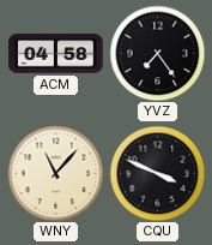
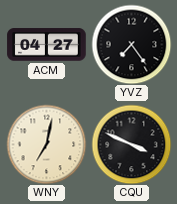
ACM: 04:58 -> 04:27 (47, 45)
WNY: 11:07 -> 7:02 (46, 144)
